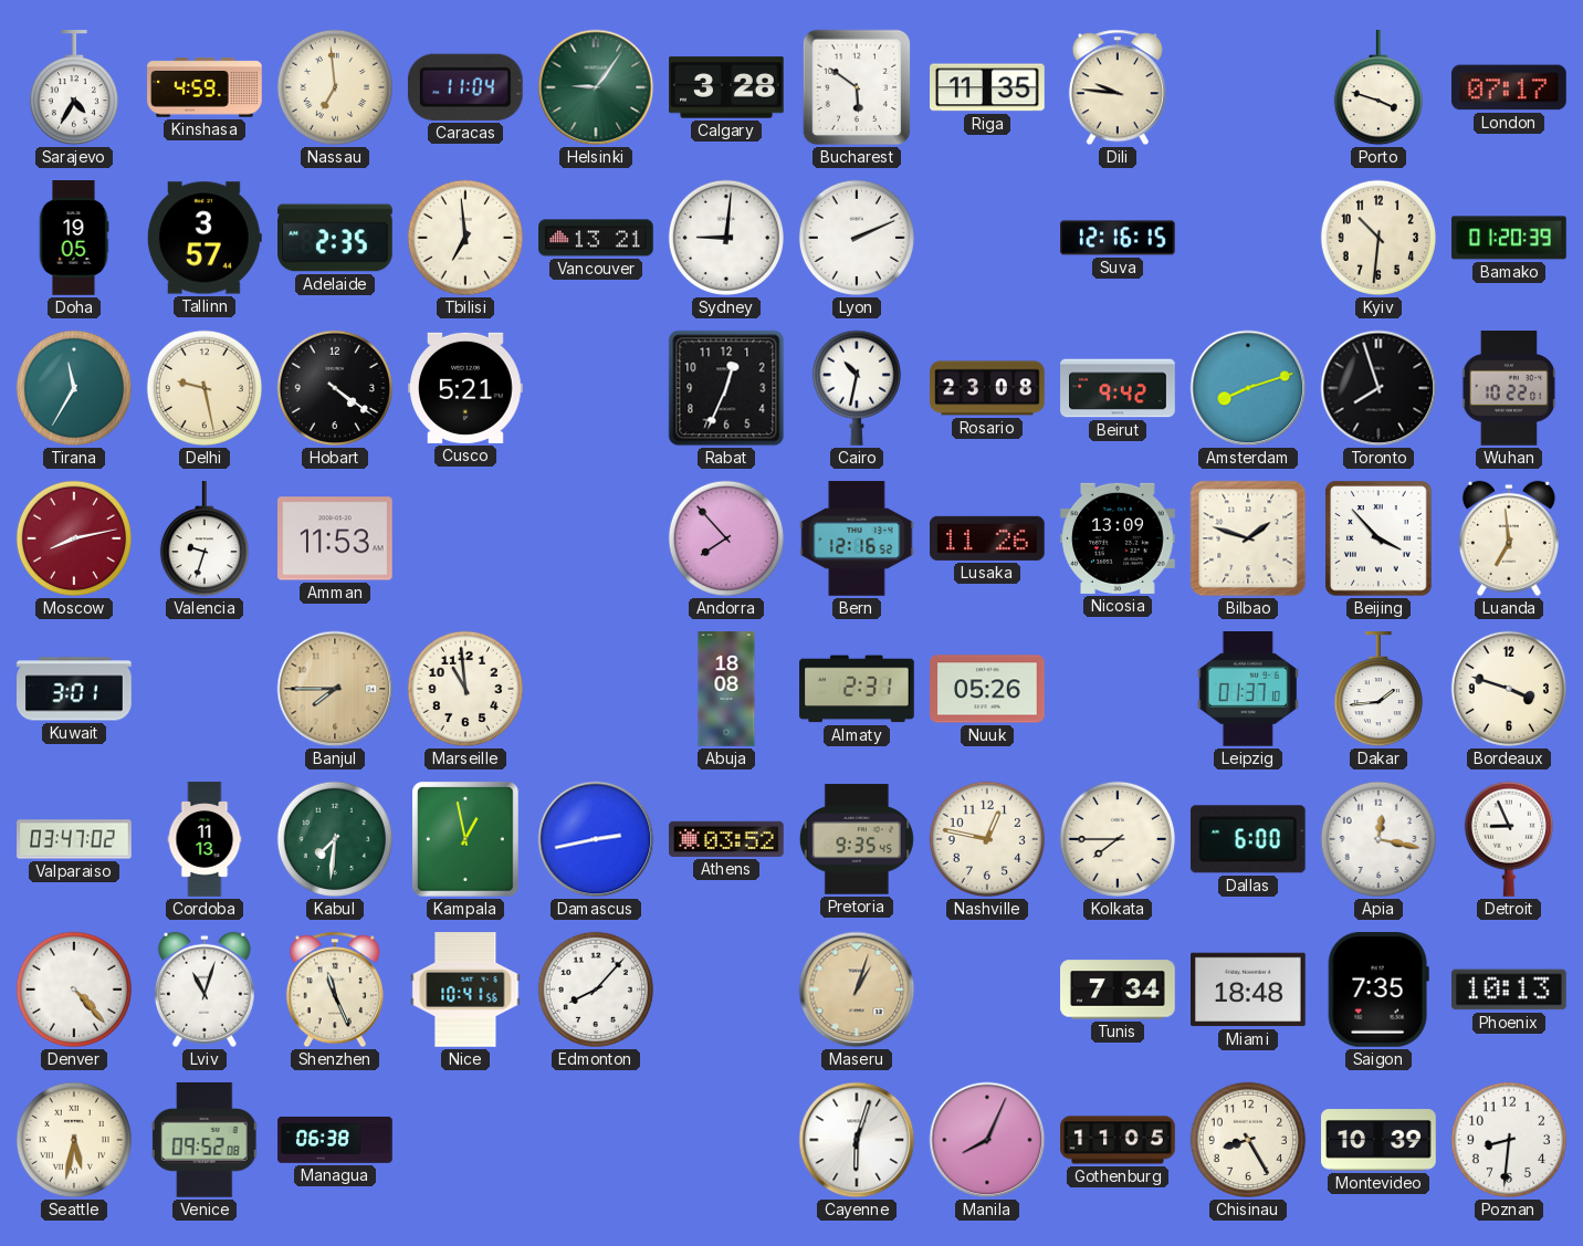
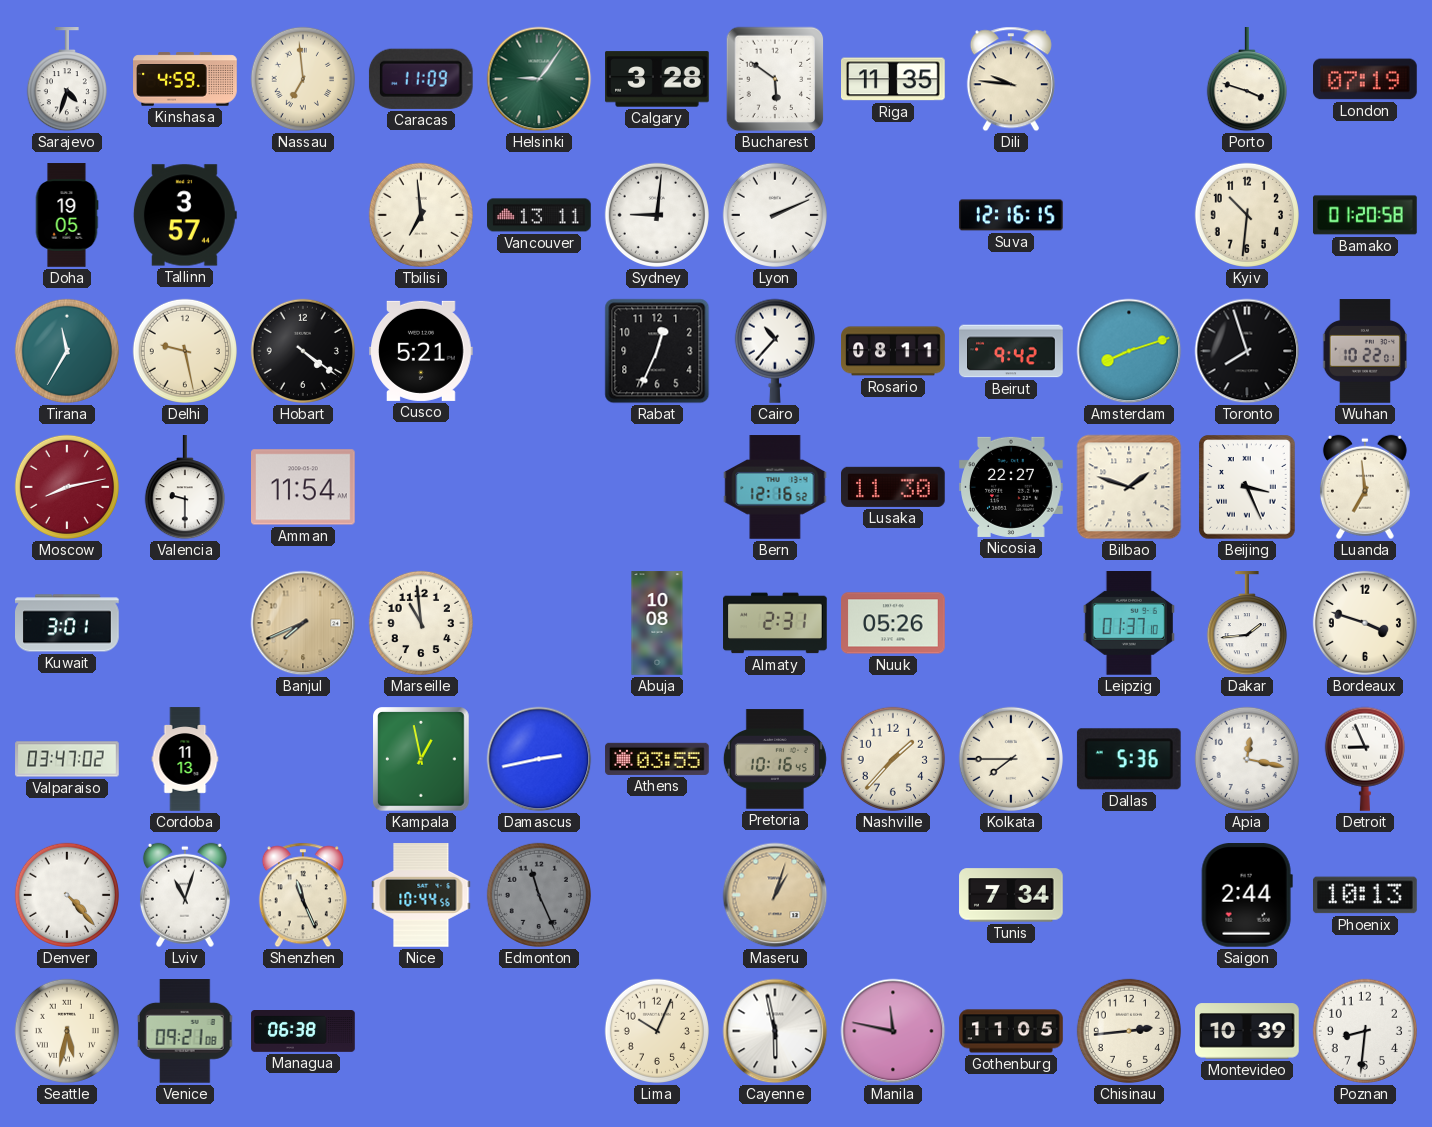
Sarajevo: 4:35 -> 4:33 (67, 80)
Caracas: 11:04 -> 11:09 (421, 79)
London: 07:17 -> 07:19 (1366, 79)
Adelaide: 2:35 -> none (335, 238)
Vancouver: 13:21 -> 13:11 (539, 215)
Bamako: 01:20:39 -> 01:20:58 (1366, 215)
Cairo: 10:32 -> 10:37 (775, 351)
Rosario: 23:08 -> 08:11 (893, 351)
Valencia: 9:33 -> 9:30 (185, 488)
Amman: 11:53 -> 11:54 (304, 487)
Andorra: 7:53 -> none (726, 538)
Lusaka: 11:26 -> 11:30 (894, 487)
Nicosia: 13:09 -> 22:27 (1011, 487)
Beijing: 3:53 -> 3:26 (1248, 488)
Banjul: 7:45 -> 7:41 (303, 623)
Abuja: 18:08 -> 10:08 (657, 623)
Kabul: 7:31 -> none (335, 839)
Athens: 03:52 -> 03:55 (657, 759)
Pretoria: 9:35 -> 10:16 (775, 759)
Nashville: 12:47 -> 1:37 (893, 759)
Dallas: 6:00 -> 5:36 (1129, 759)
Nice: 10:41 -> 10:44 (421, 895)
Edmonton: 8:07 -> 11:26 (539, 895)
Edmonton dial: white -> grey (539, 895)
Miami: 18:48 -> none (1249, 990)
Saigon: 7:35 -> 2:44 (1247, 896)
Venice: 09:52 -> 09:21 (185, 1032)
Lima: none -> 10:04 (657, 1031)
Cayenne: 6:03 -> 5:58 (775, 1031)
Manila: 8:04 -> 11:47 (893, 1031)
Chisinau: 8:25 -> 2:44 (1129, 1031)
